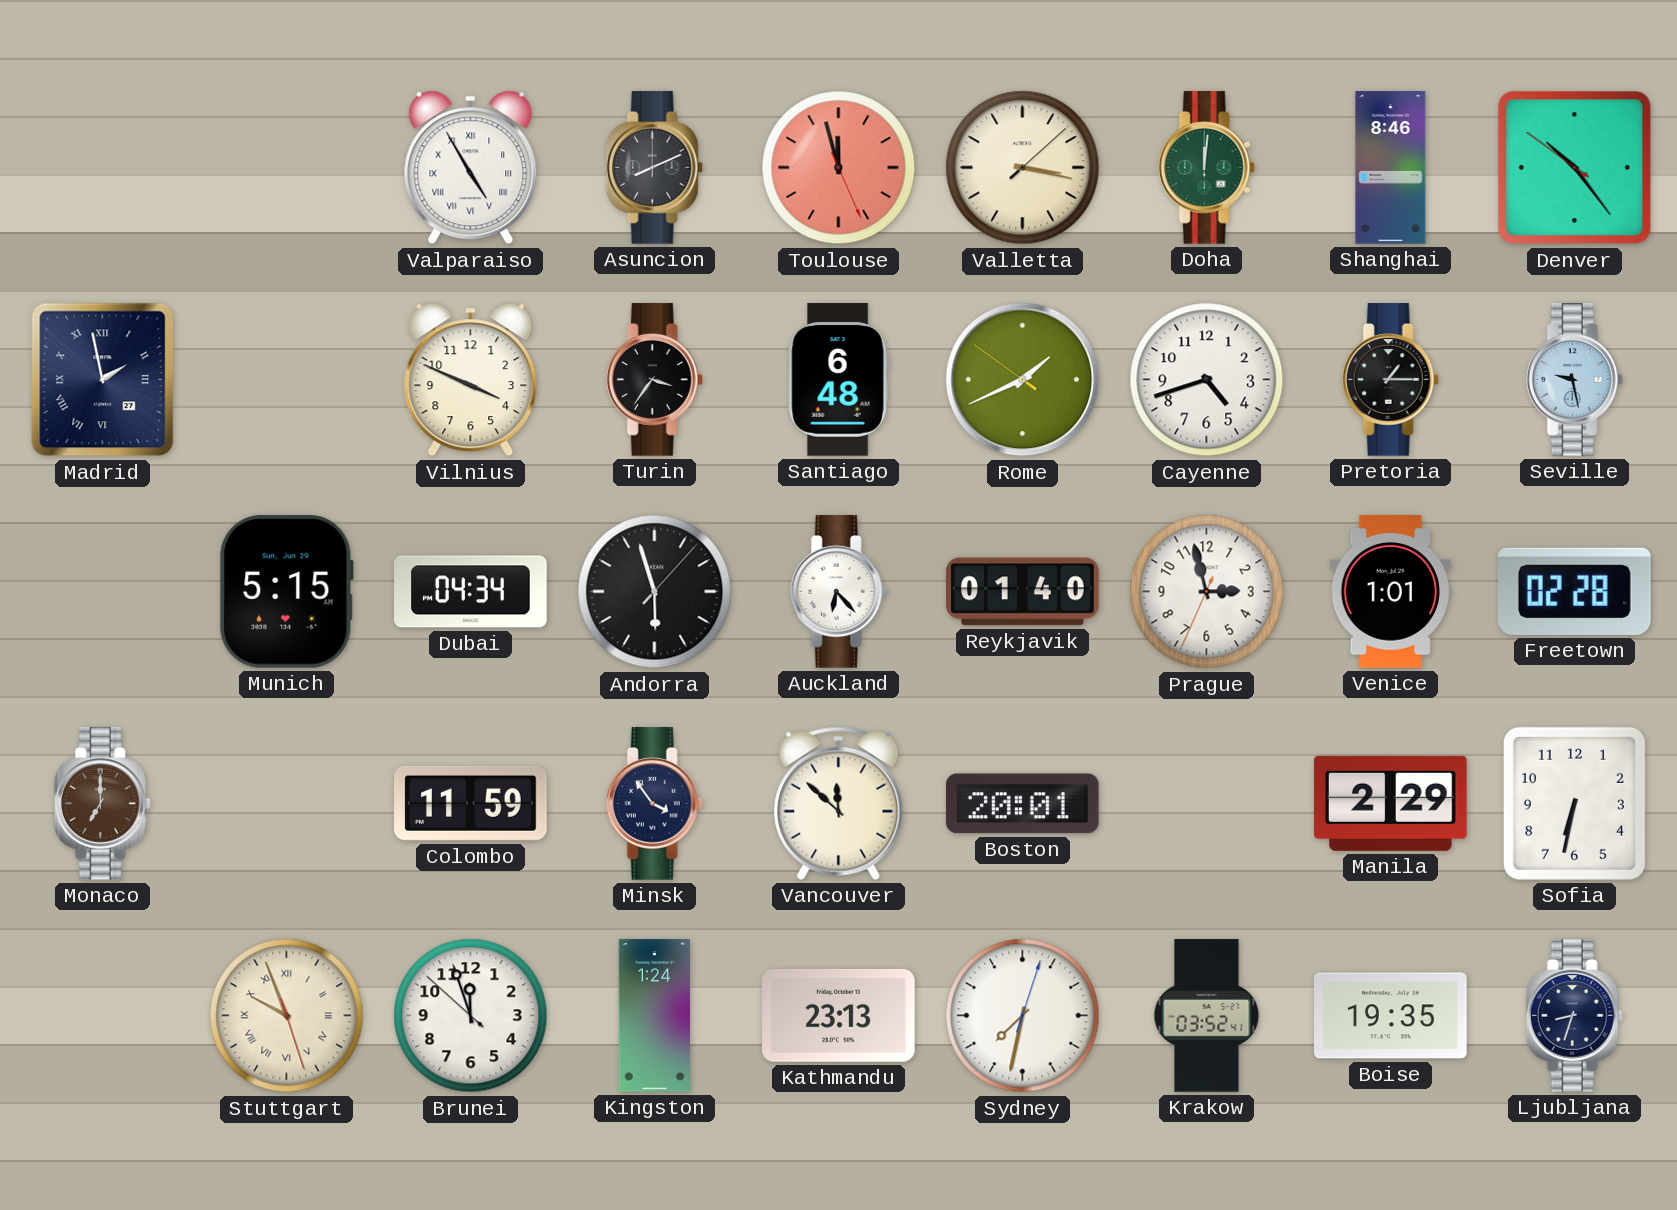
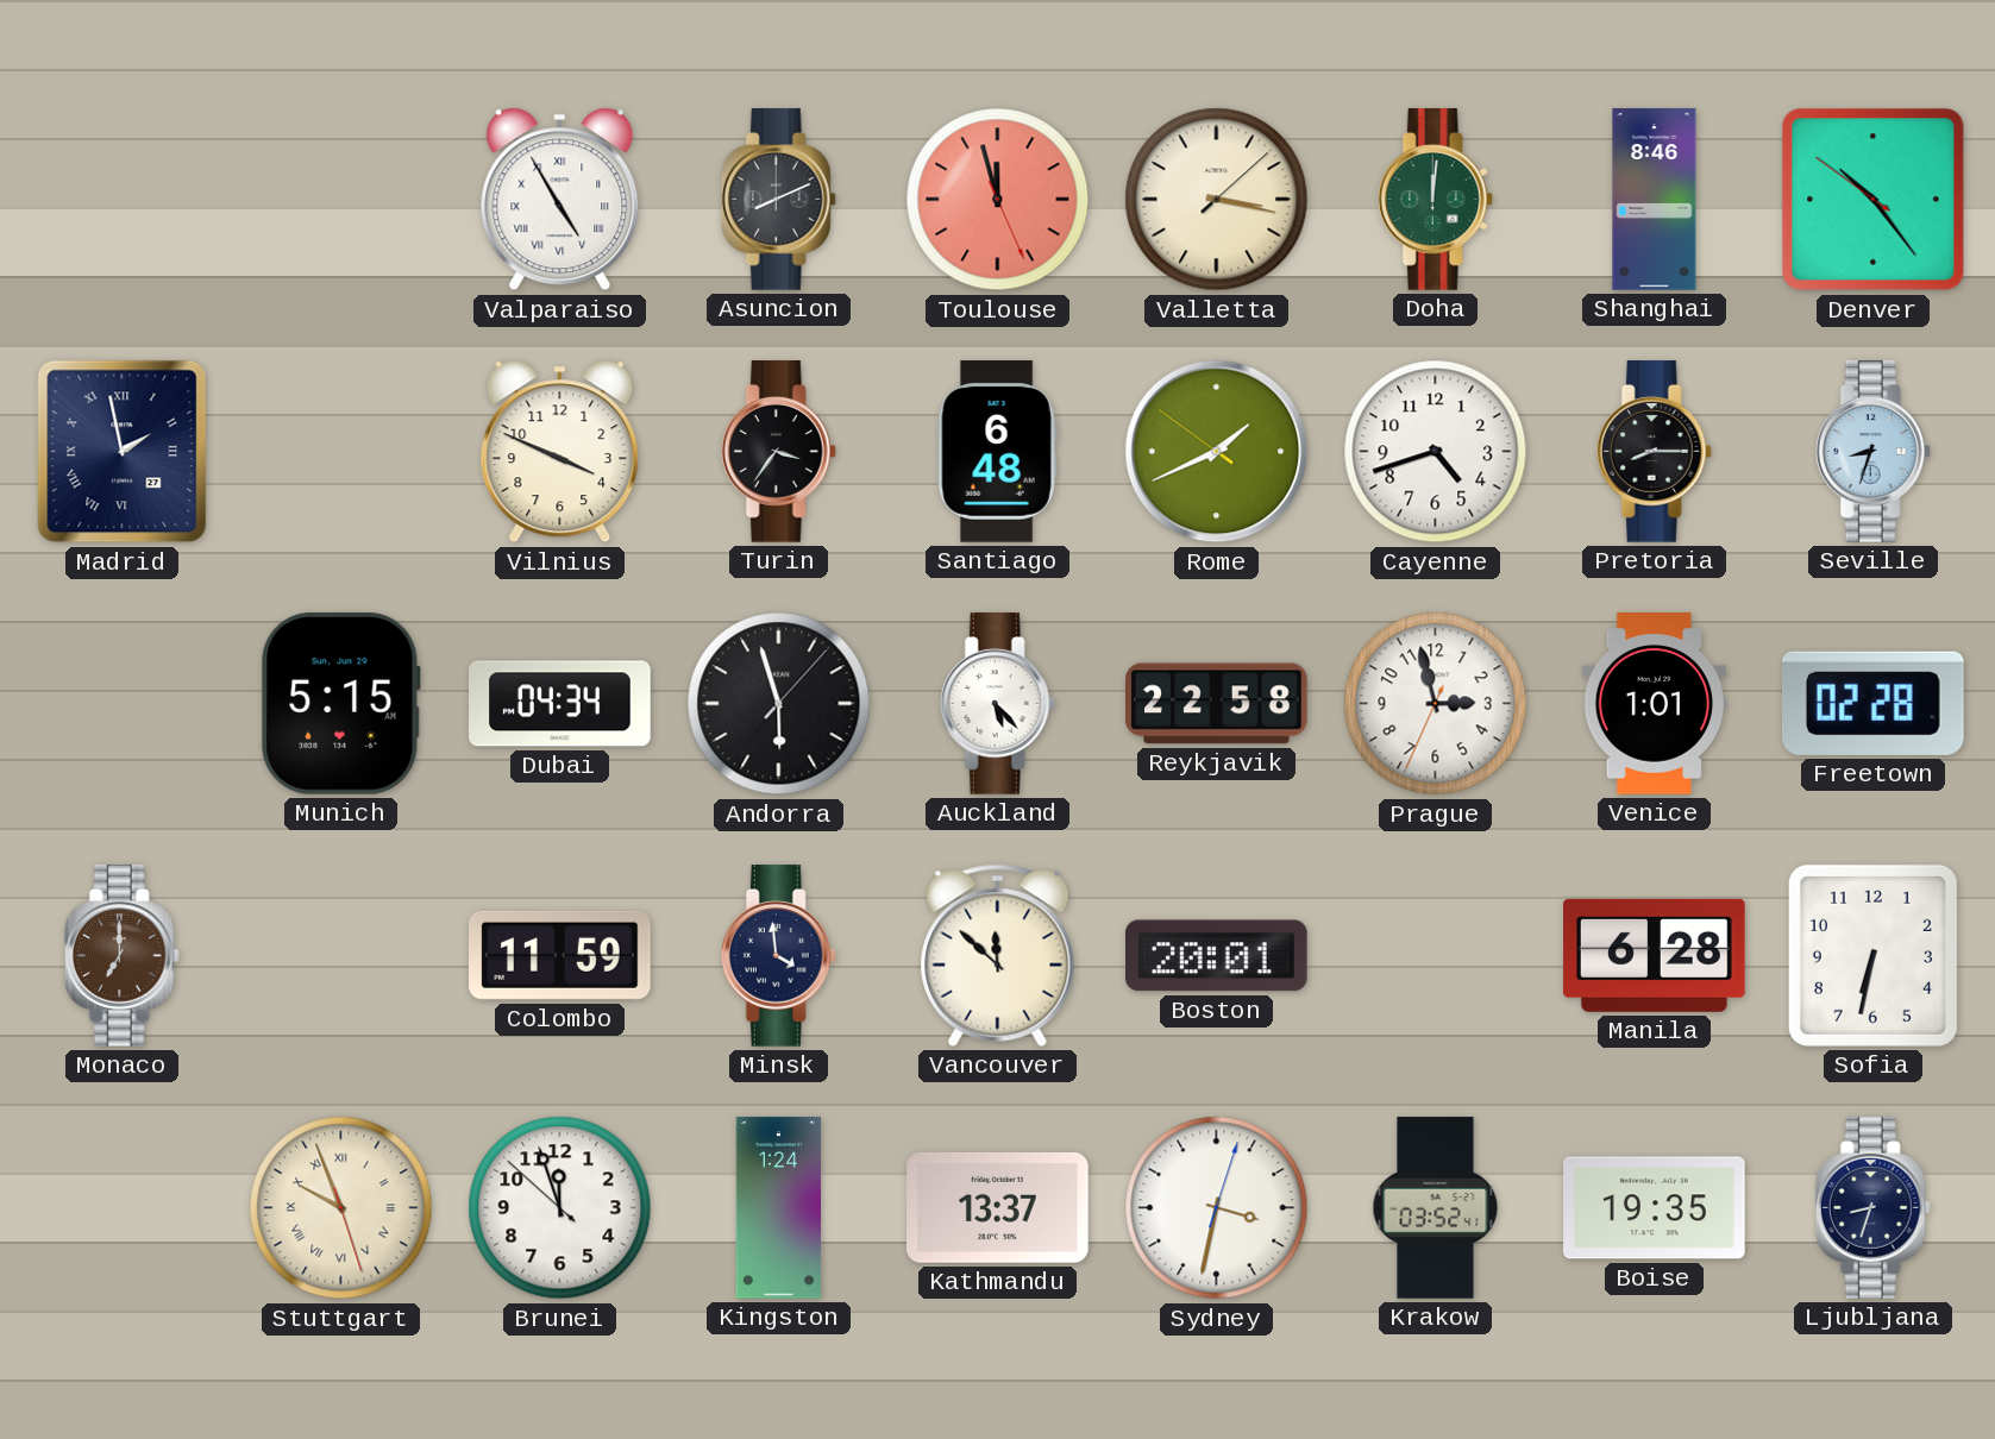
Pretoria: 1:15 -> 8:15 (1654, 452)
Seville: 9:28 -> 8:33 (1872, 452)
Auckland: 6:23 -> 5:23 (997, 704)
Reykjavik: 01:40 -> 22:58 (1217, 704)
Minsk: 3:54 -> 3:59 (778, 956)
Manila: 2:29 -> 6:28 (1655, 955)
Kathmandu: 23:13 -> 13:37 (998, 1208)
Sydney: 7:32 -> 3:32 (1217, 1208)
